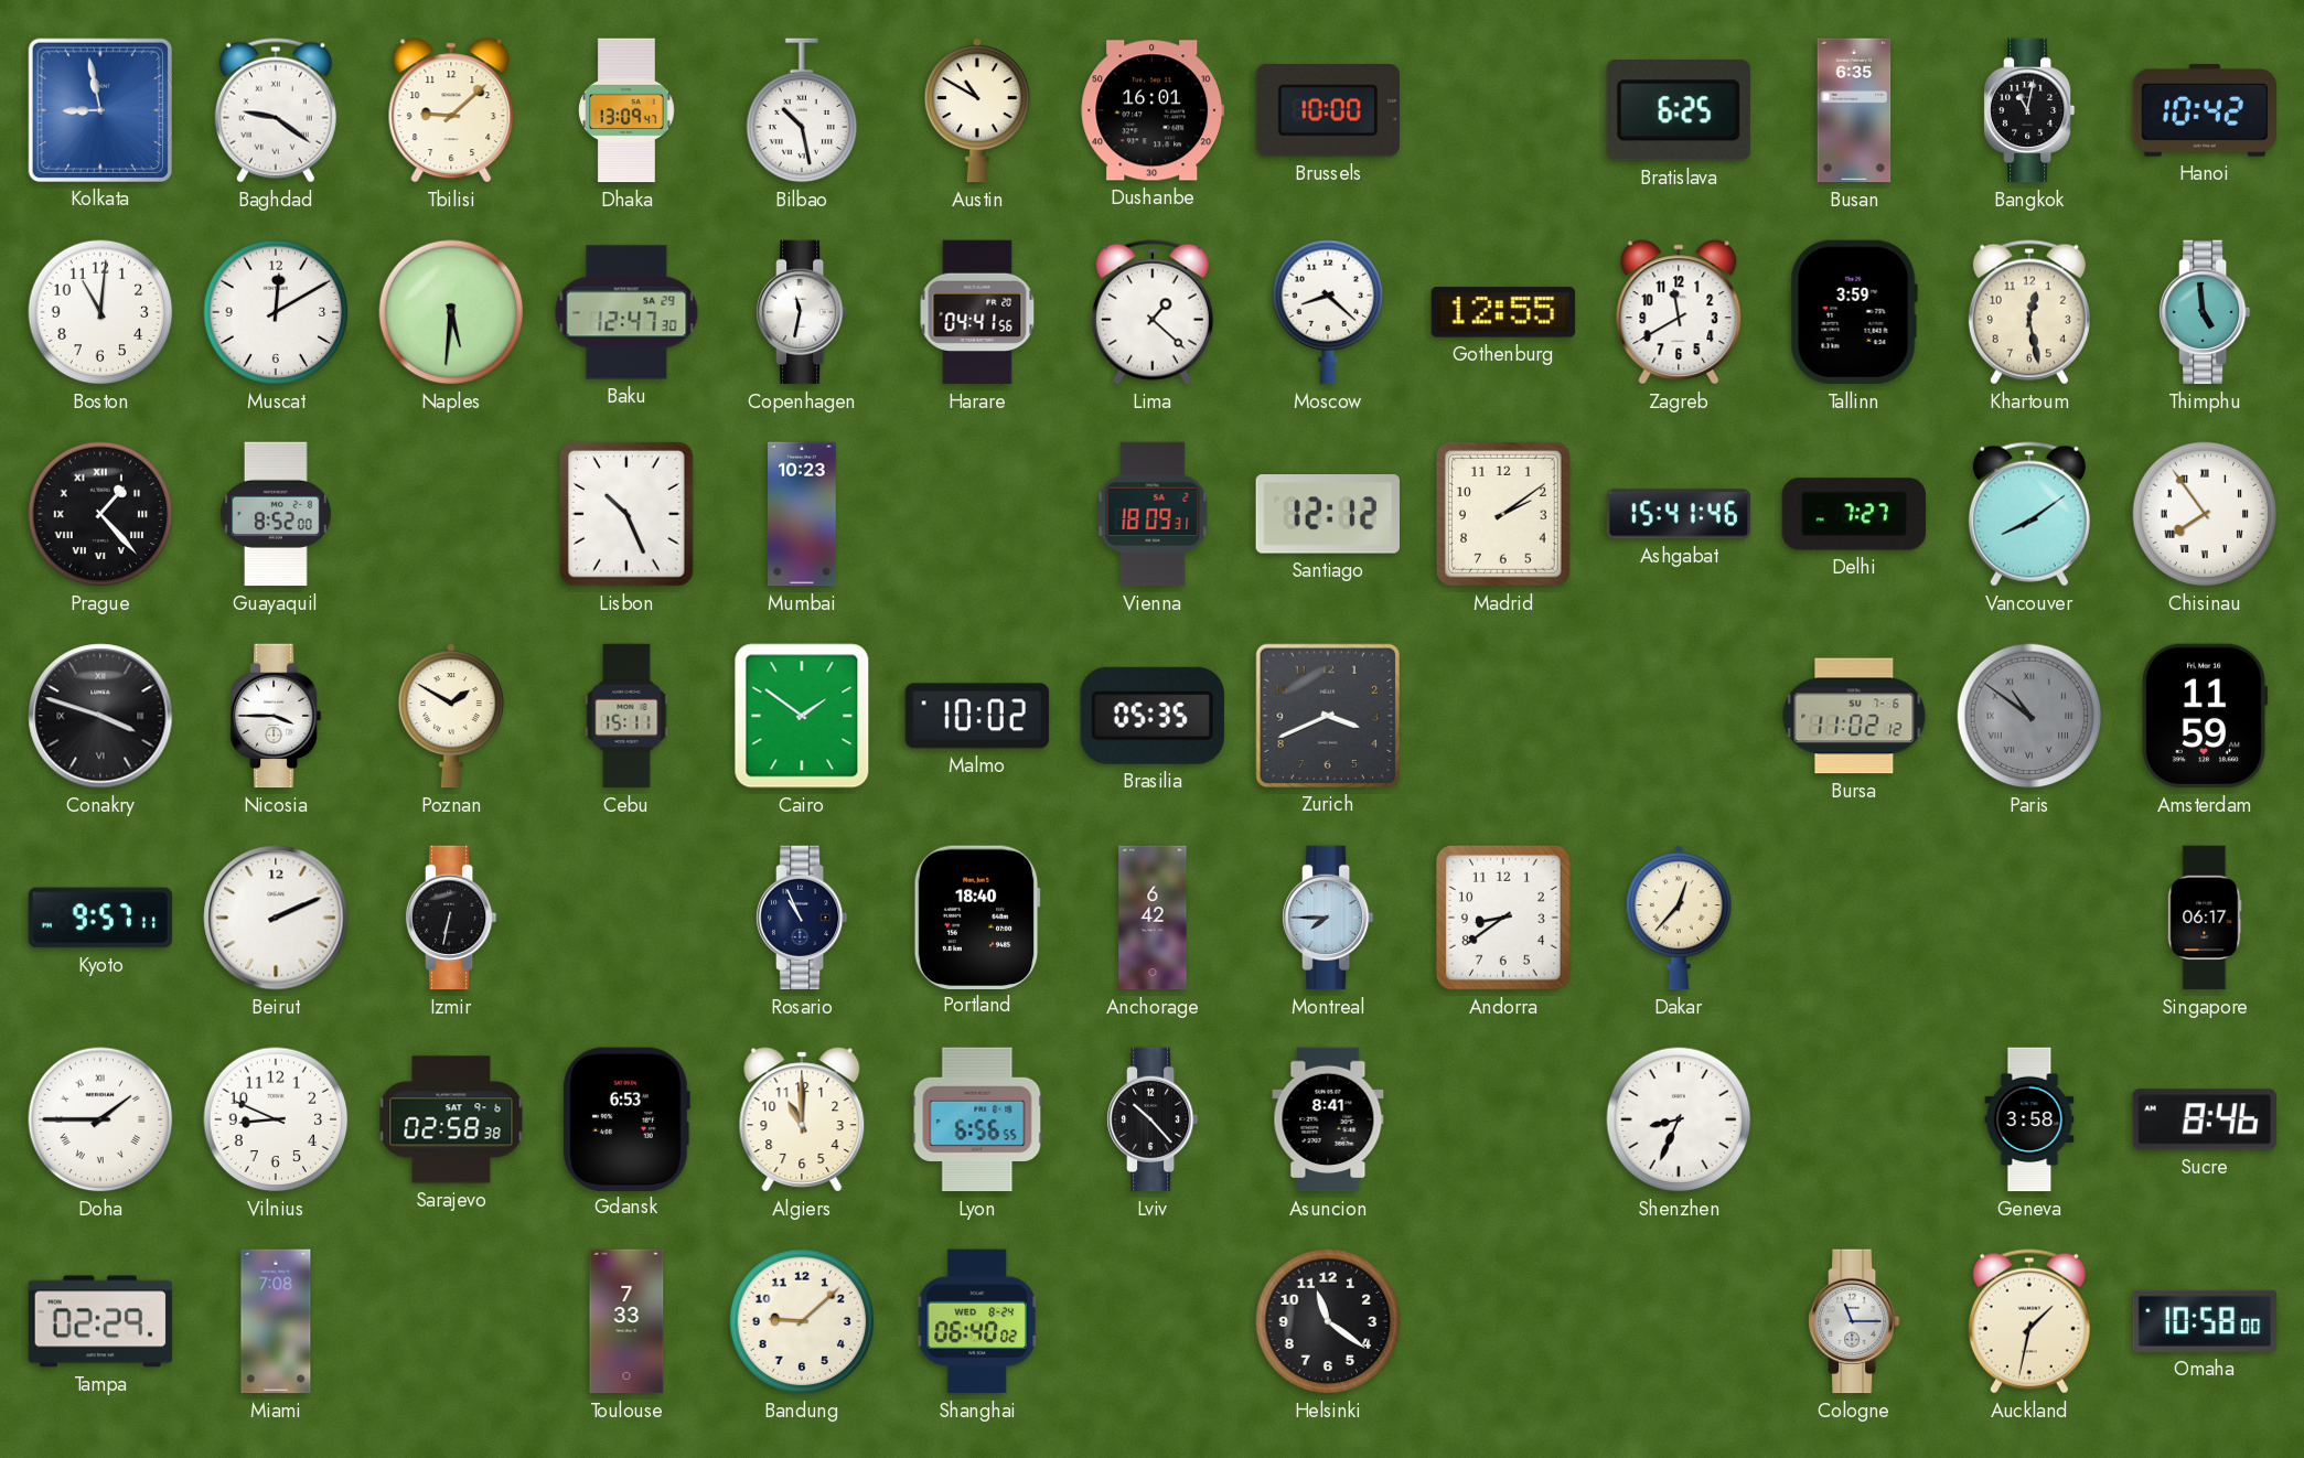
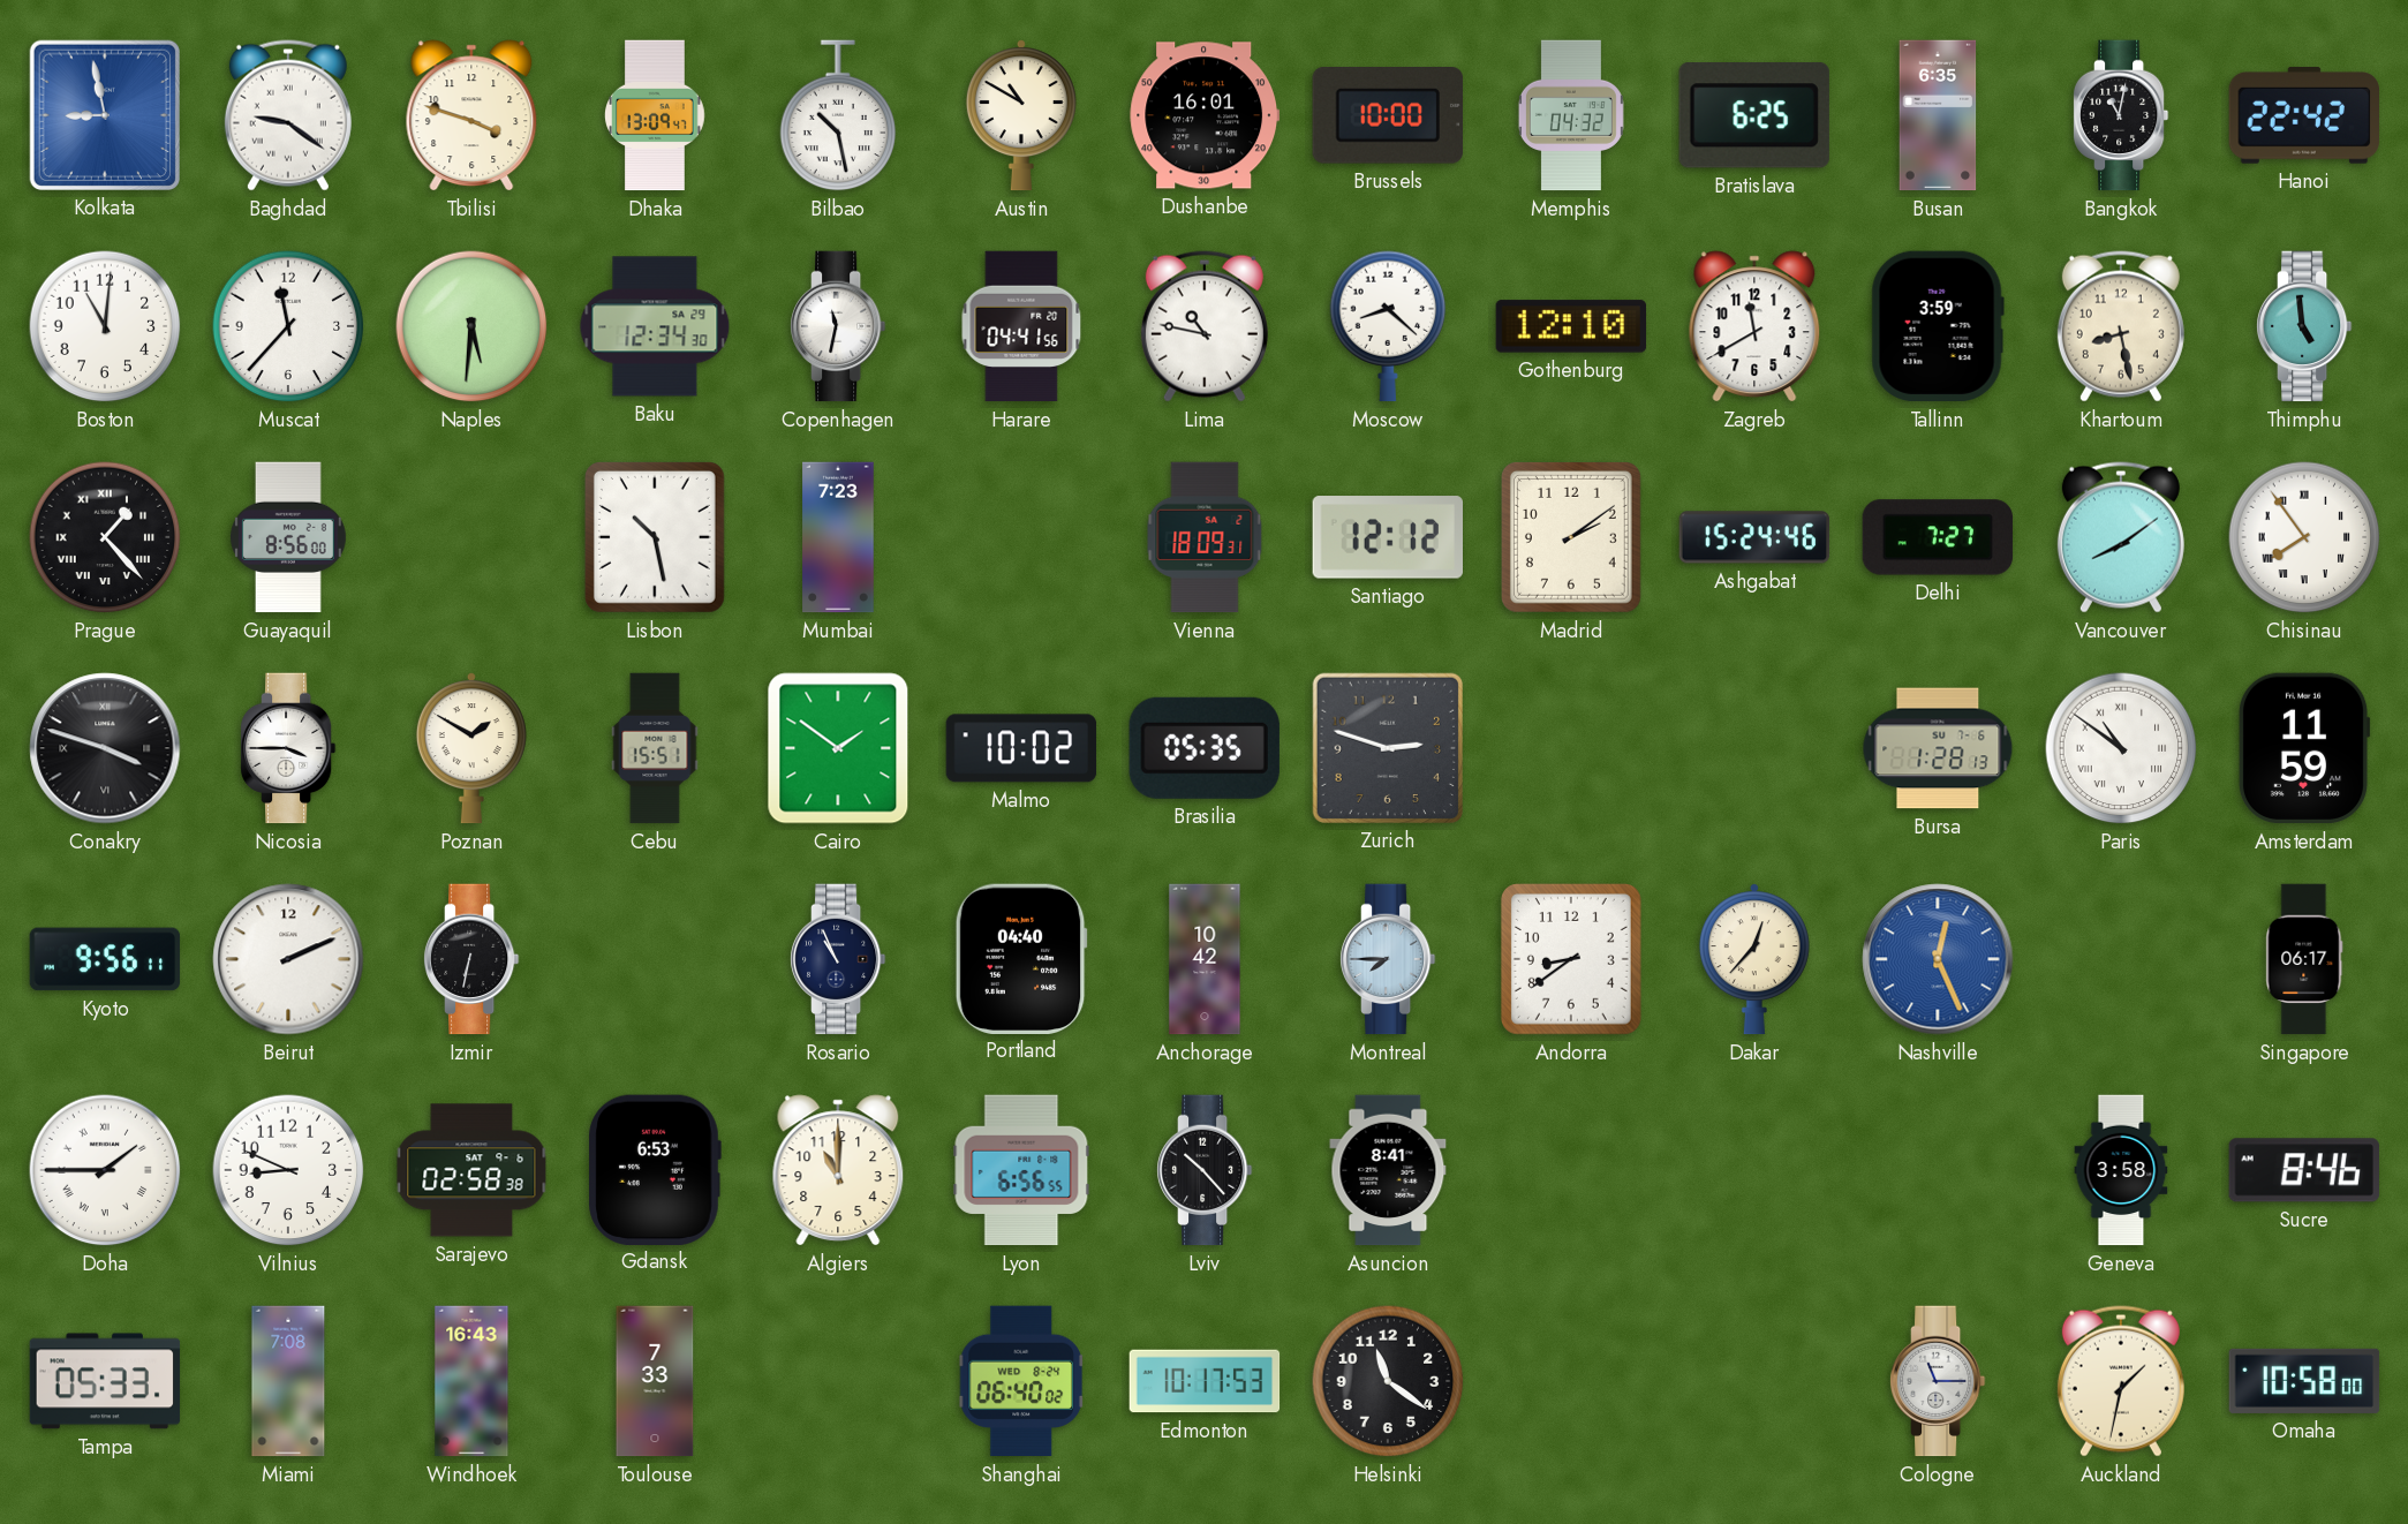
Tbilisi: 9:08 -> 3:48 (471, 115)
Memphis: none -> 04:32 (1571, 115)
Hanoi: 10:42 -> 22:42 (2304, 115)
Muscat: 12:10 -> 11:37 (288, 326)
Baku: 12:47 -> 12:34 (655, 326)
Lima: 1:22 -> 10:47 (1205, 326)
Gothenburg: 12:55 -> 12:10 (1571, 326)
Khartoum: 12:28 -> 8:28 (2121, 326)
Guayaquil: 8:52 -> 8:56 (288, 537)
Lisbon: 10:26 -> 10:28 (655, 537)
Mumbai: 10:23 -> 7:23 (838, 537)
Ashgabat: 15:41 -> 15:24 (1754, 537)
Cebu: 15:11 -> 15:51 (655, 748)
Zurich: 3:41 -> 2:48 (1387, 747)
Bursa: 11:02 -> 1:28 (1938, 748)
Paris dial: grey -> white (2121, 748)
Kyoto: 9:57 -> 9:56 (105, 959)
Portland: 18:40 -> 04:40 (1021, 958)
Anchorage: 6:42 -> 10:42 (1205, 959)
Nashville: none -> 12:26 (1938, 959)
Shenzhen: 8:34 -> none (1679, 1119)
Tampa: 02:29 -> 05:33 (105, 1381)
Windhoek: none -> 16:43 (471, 1381)
Bandung: 9:08 -> none (802, 1321)
Edmonton: none -> 10:17 (1205, 1381)
